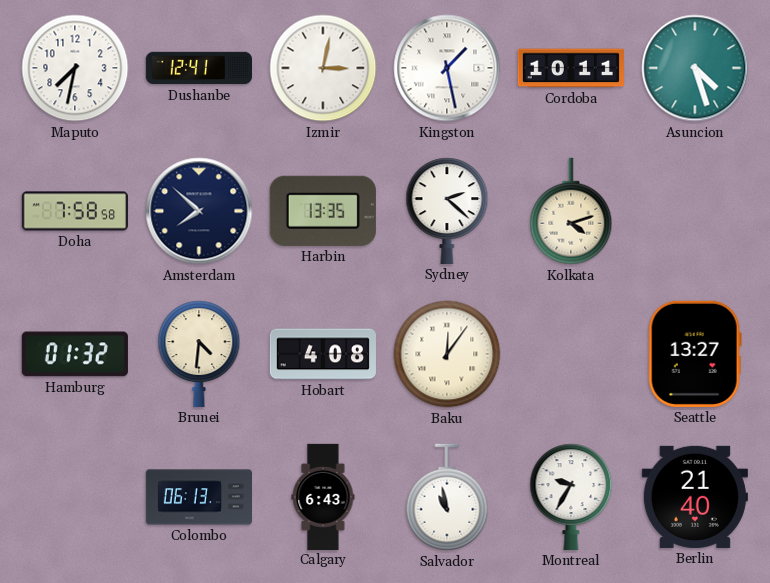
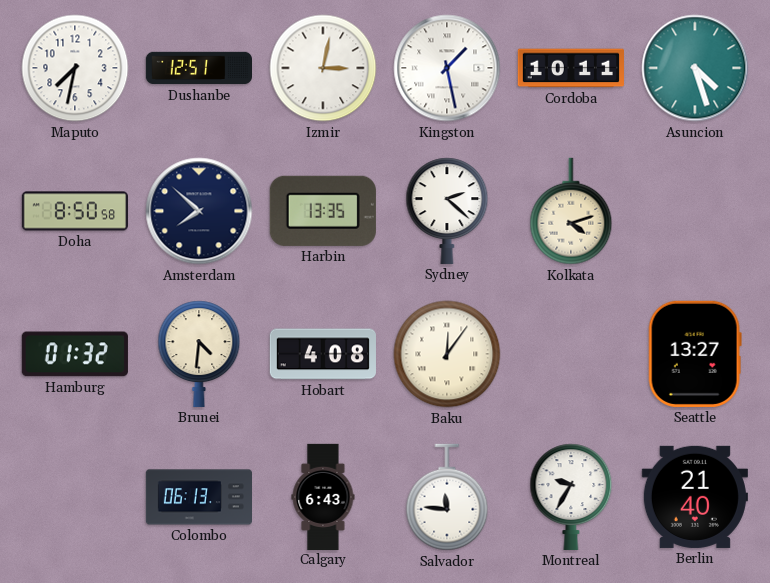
Dushanbe: 12:41 -> 12:51 (198, 68)
Doha: 7:58 -> 8:50 (74, 211)
Salvador: 10:58 -> 11:46 (447, 497)
